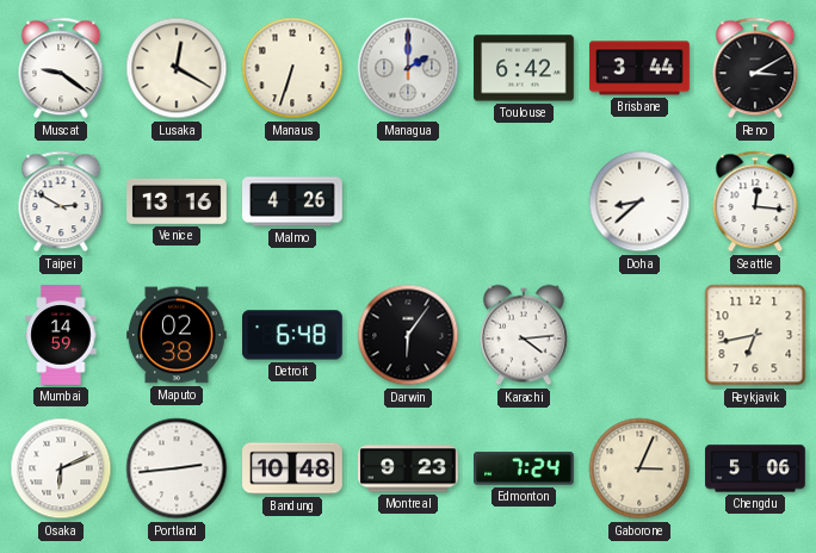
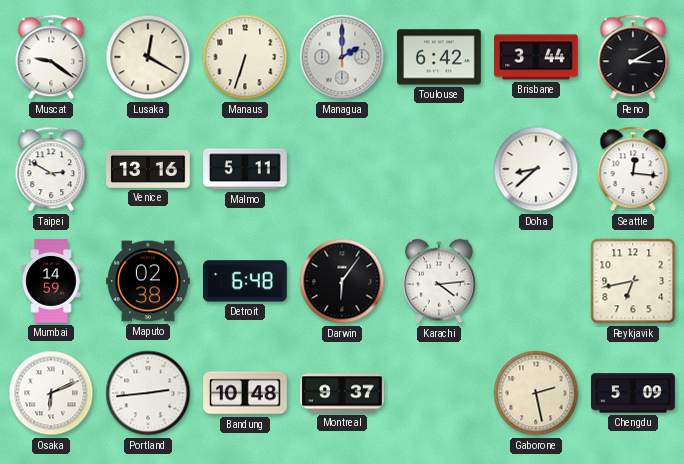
Malmo: 4:26 -> 5:11 (245, 169)
Montreal: 9:23 -> 9:37 (342, 393)
Edmonton: 7:24 -> none (525, 468)
Gaborone: 3:04 -> 2:28 (536, 393)
Chengdu: 5:06 -> 5:09 (633, 393)
